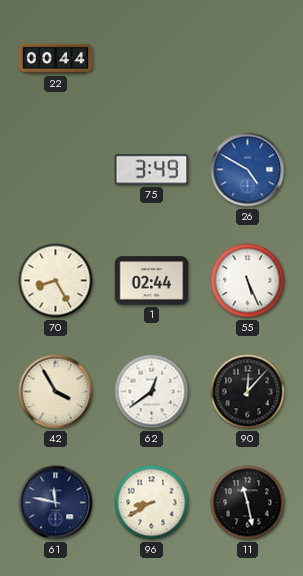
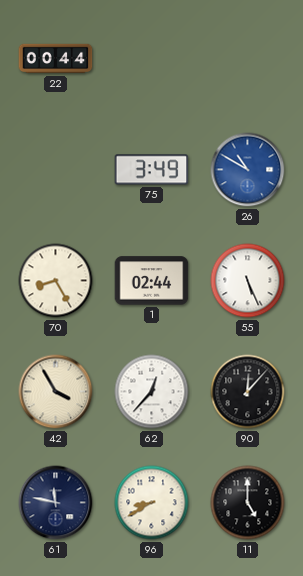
26: 4:50 -> 10:50 (248, 170)
62: 12:39 -> 12:37 (152, 392)
11: 11:28 -> 5:00 (248, 503)
